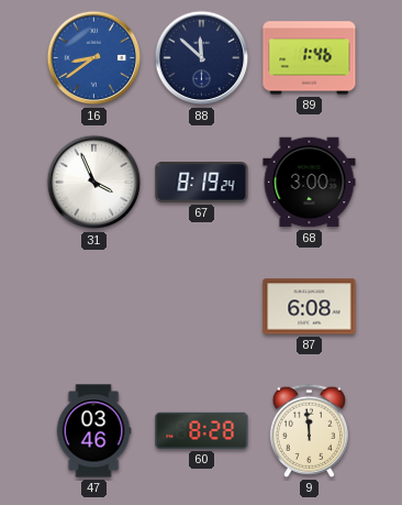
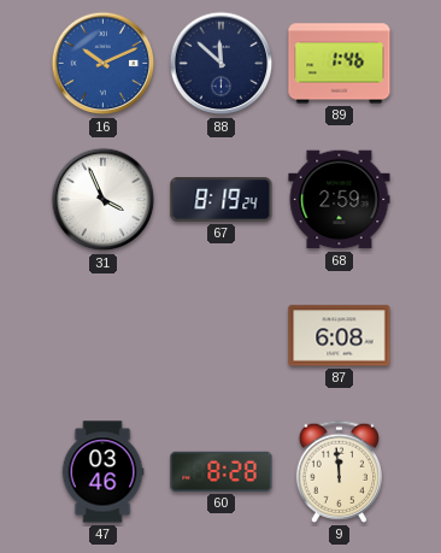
16: 8:39 -> 10:11 (104, 64)
68: 3:00 -> 2:59 (340, 200)
